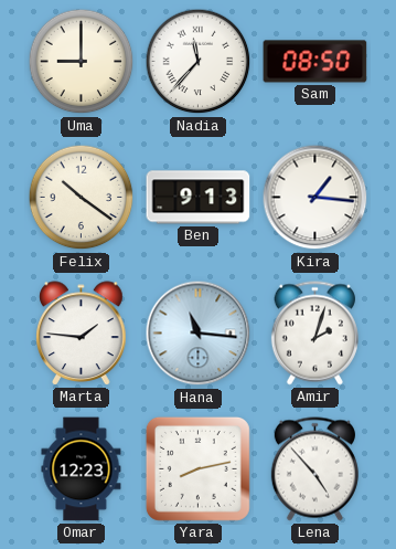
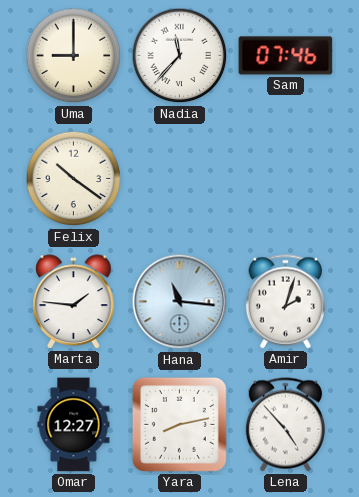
Sam: 08:50 -> 07:46 (286, 56)
Ben: 9:13 -> none (199, 198)
Kira: 1:16 -> none (315, 198)
Omar: 12:23 -> 12:27 (74, 425)
